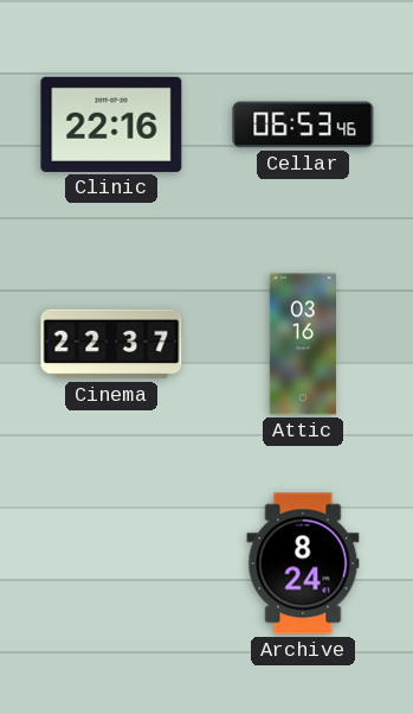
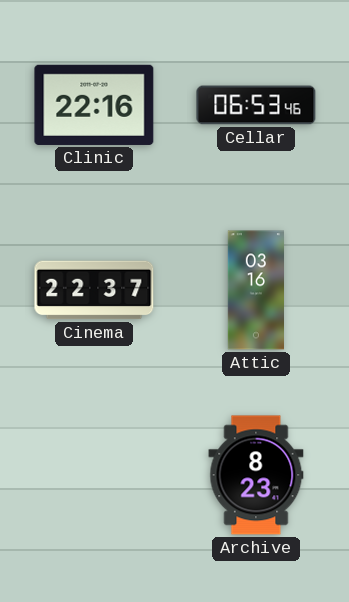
Archive: 8:24 -> 8:23 (256, 475)
